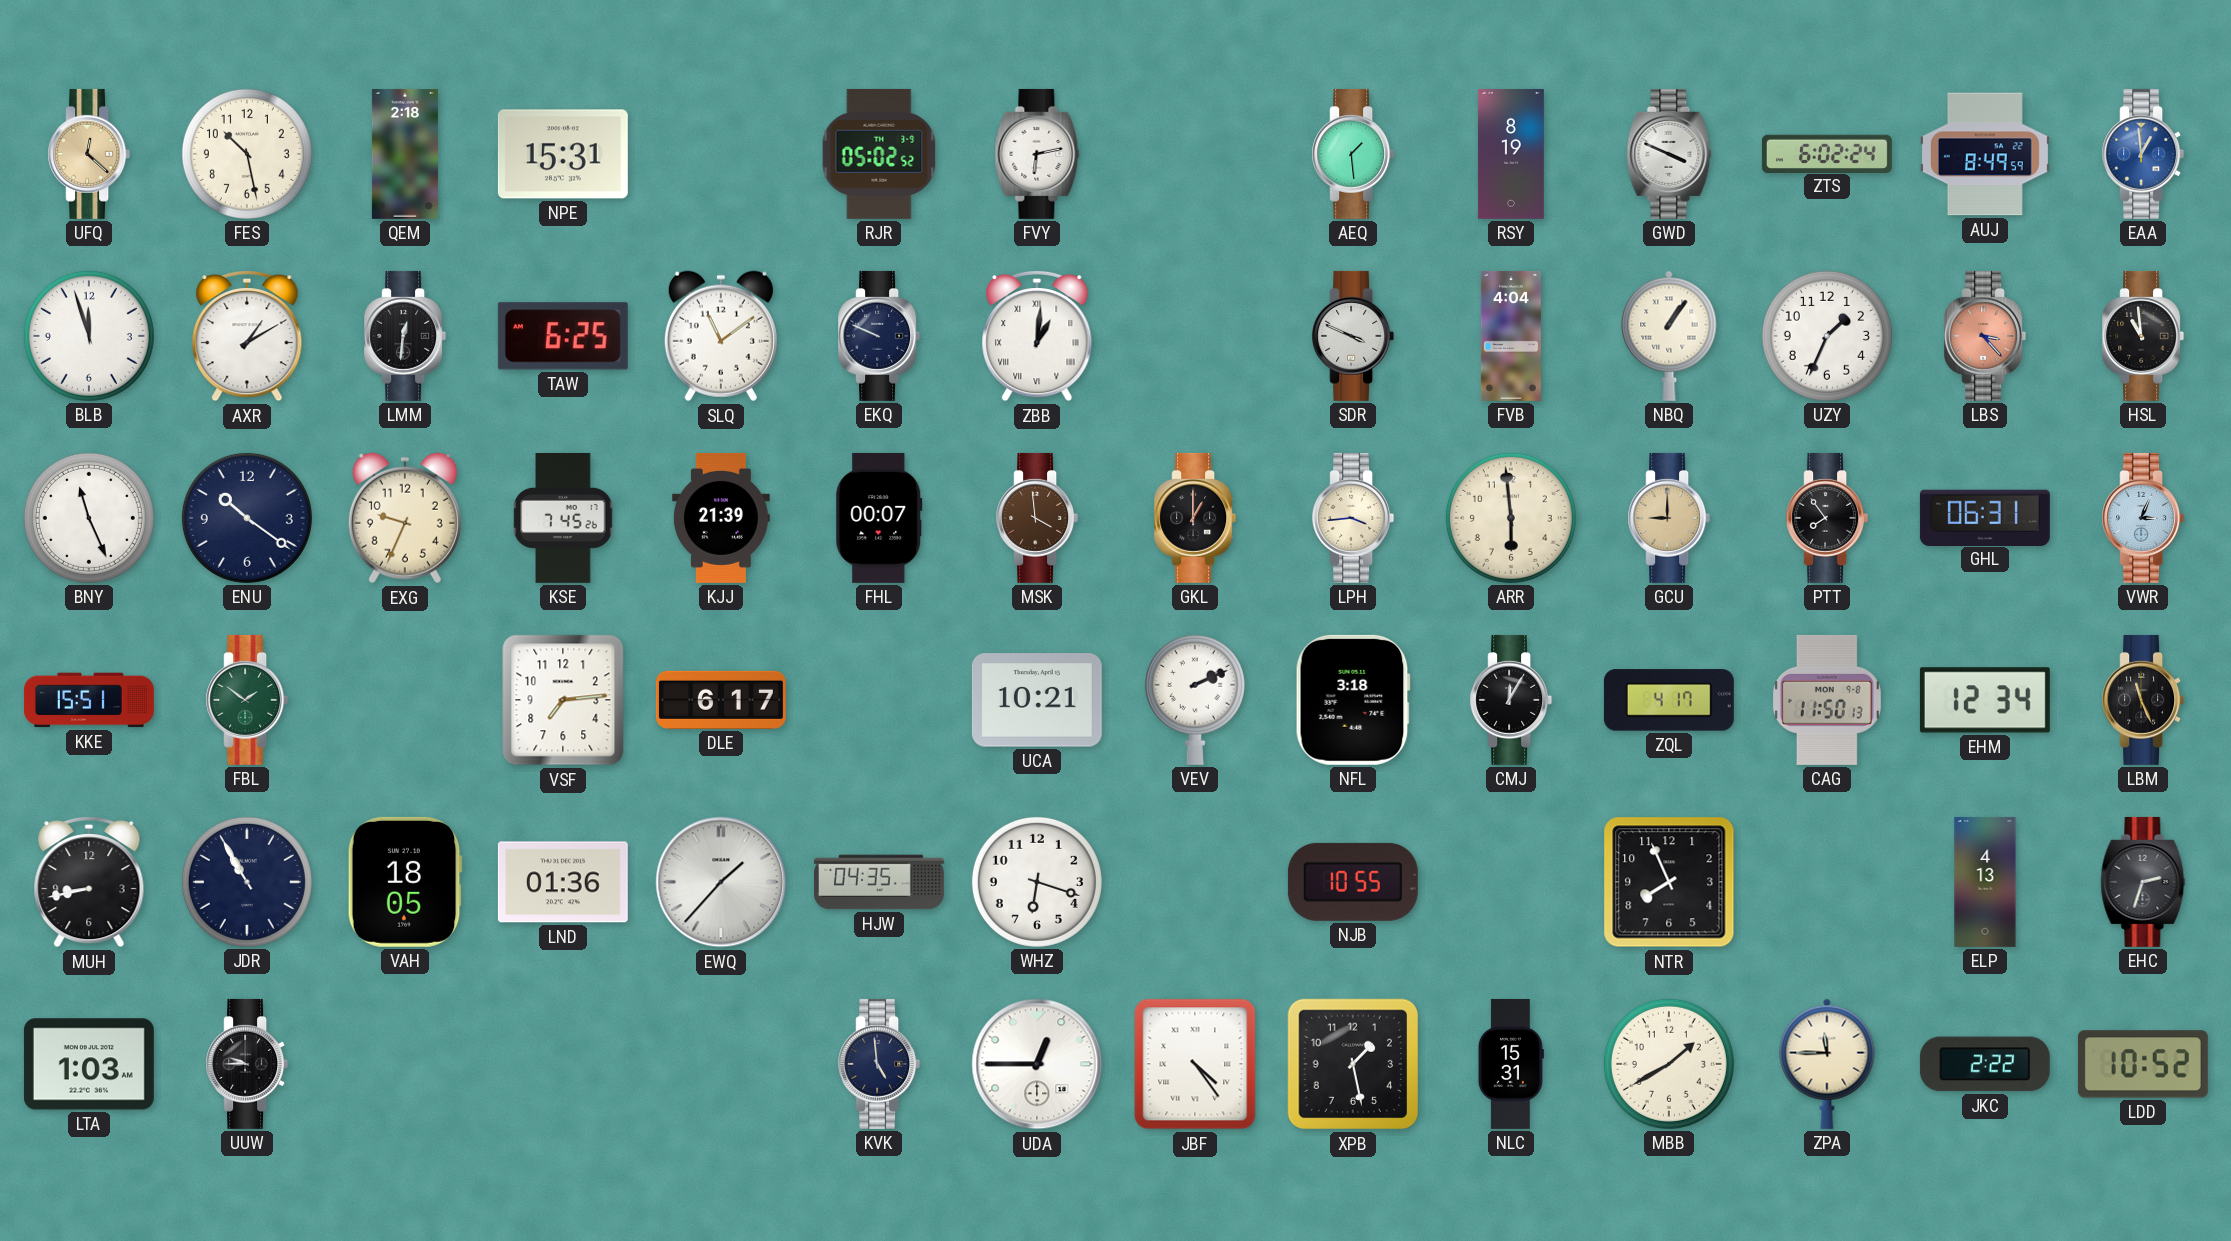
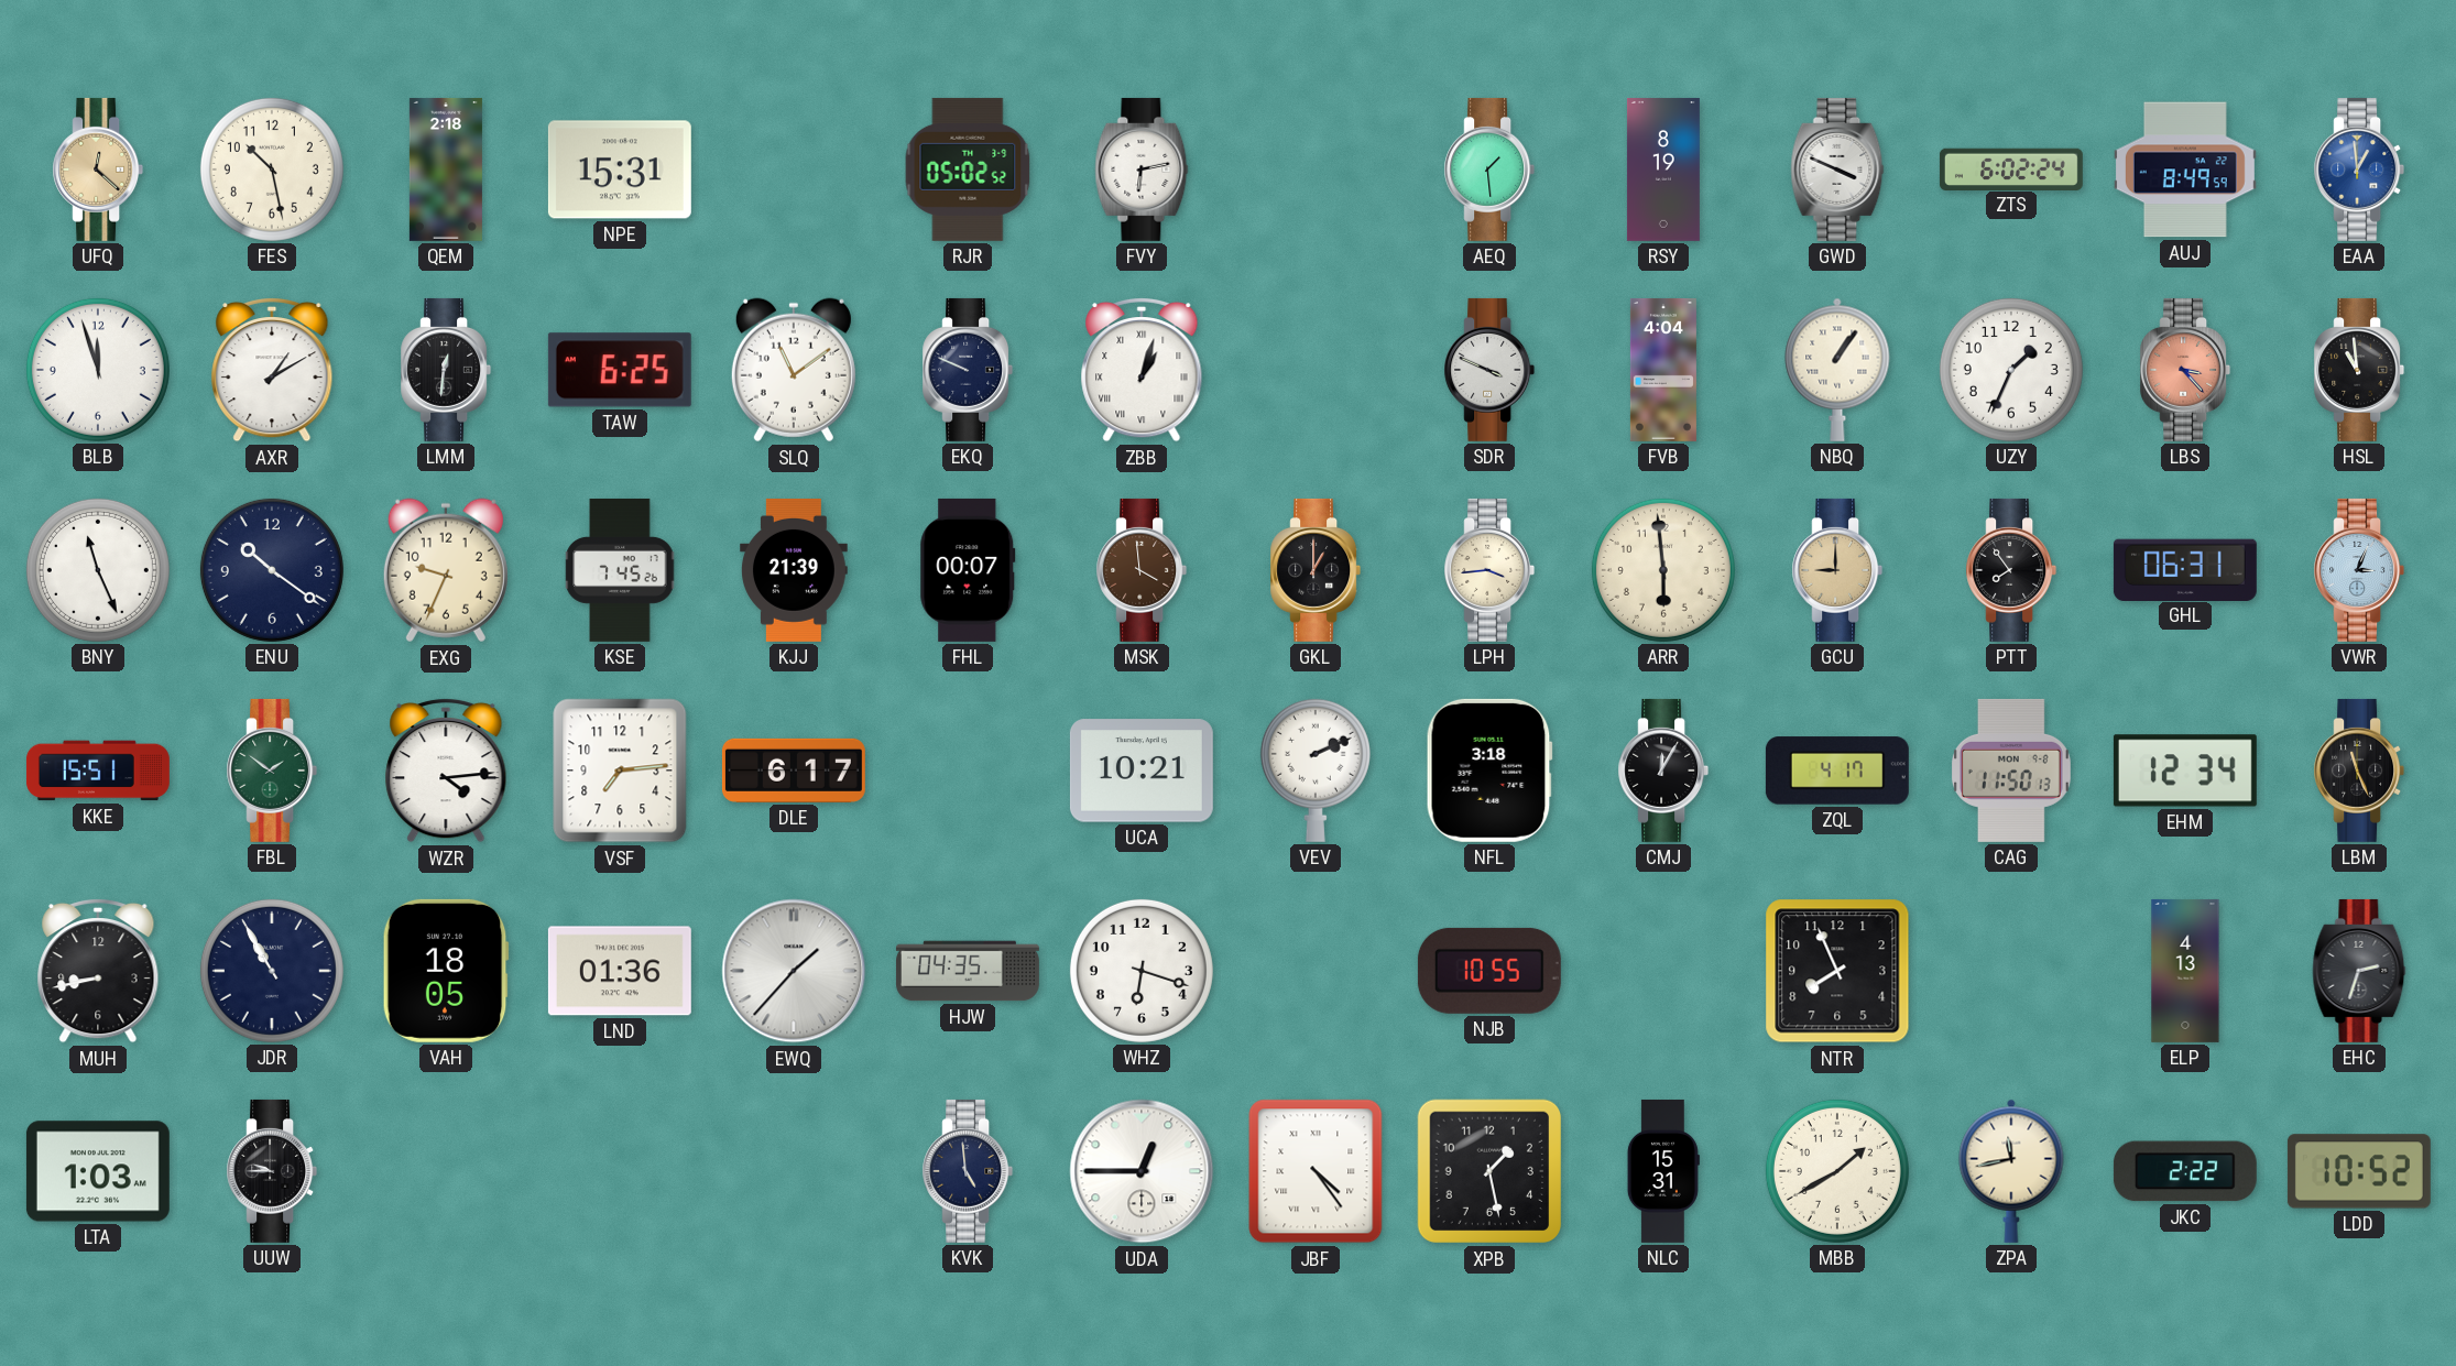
ZBB: 1:01 -> 1:03 (1142, 370)
WZR: none -> 4:14 (446, 771)
ZPA: 11:45 -> 11:43 (2011, 1171)
